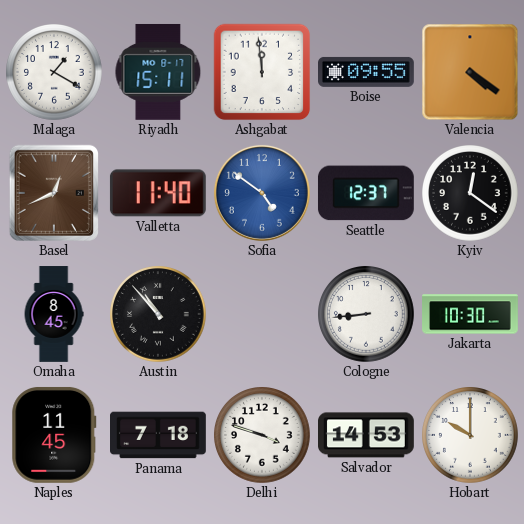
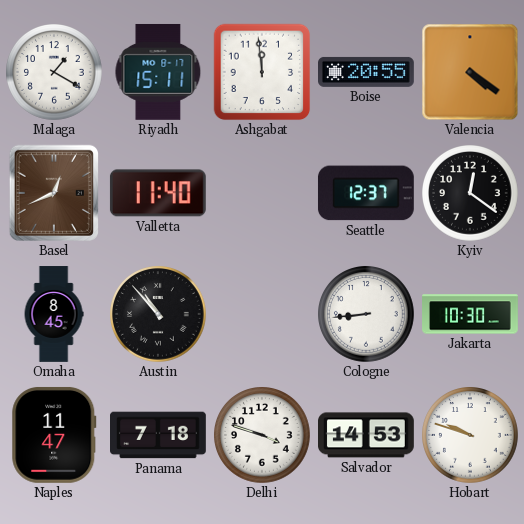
Boise: 09:55 -> 20:55 (367, 72)
Sofia: 4:51 -> none (262, 193)
Naples: 11:45 -> 11:47 (54, 435)
Hobart: 10:00 -> 9:48 (471, 436)
